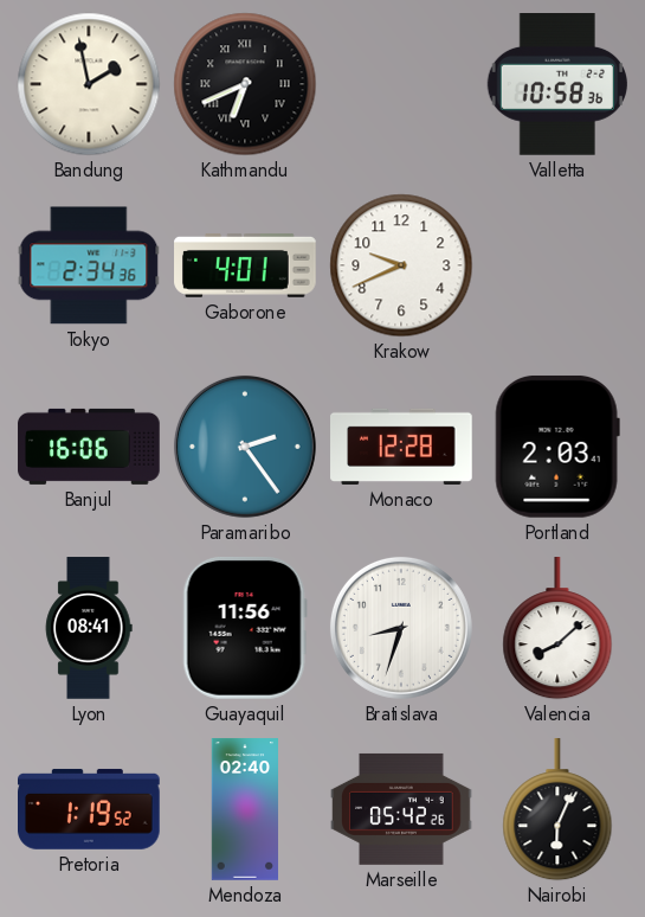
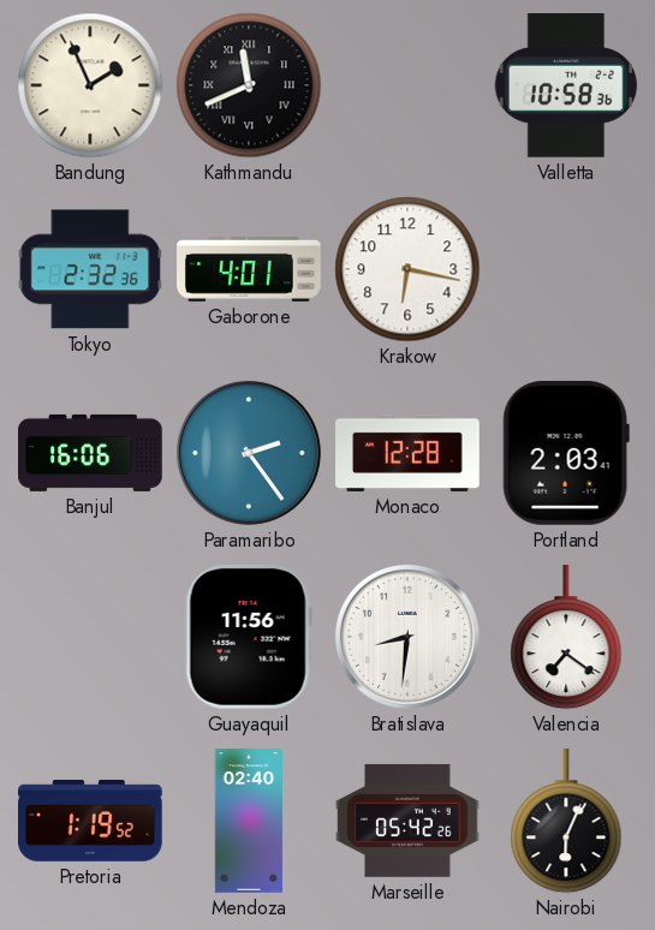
Bandung: 1:58 -> 1:56 (90, 85)
Kathmandu: 6:41 -> 11:41 (249, 85)
Tokyo: 2:34 -> 2:32 (90, 269)
Krakow: 9:41 -> 6:17 (407, 269)
Lyon: 08:41 -> none (89, 628)
Bratislava: 8:33 -> 8:31 (407, 637)
Valencia: 8:08 -> 7:21 (566, 638)
